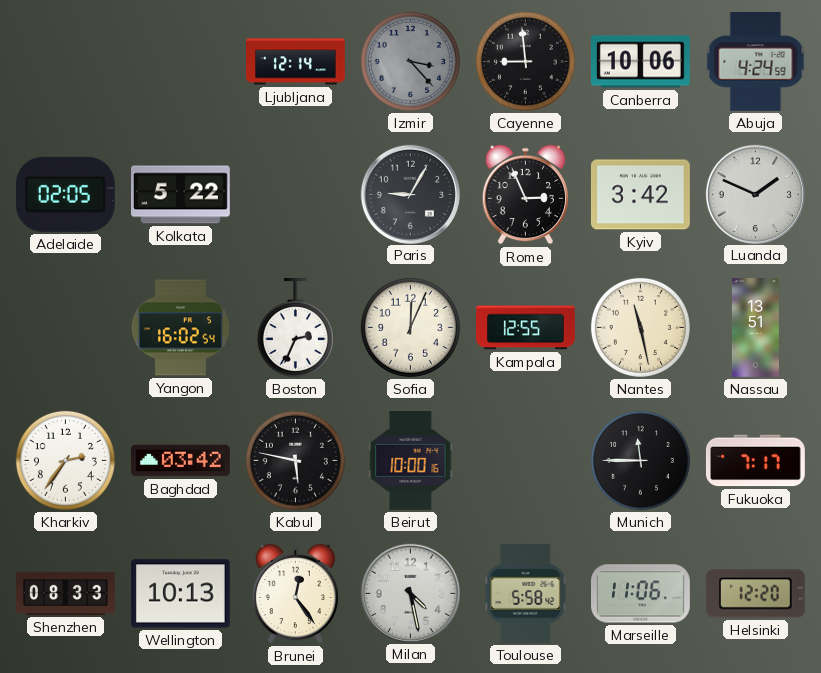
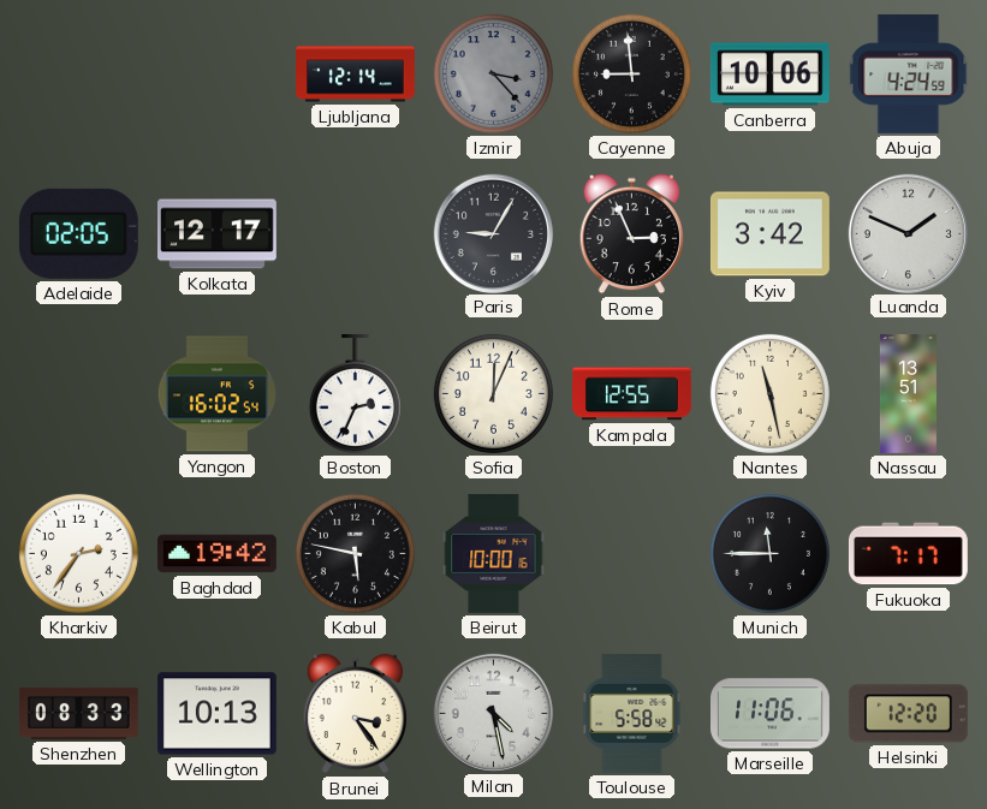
Kolkata: 5:22 -> 12:17 (218, 234)
Baghdad: 03:42 -> 19:42 (218, 554)
Brunei: 12:24 -> 3:24 (355, 714)
